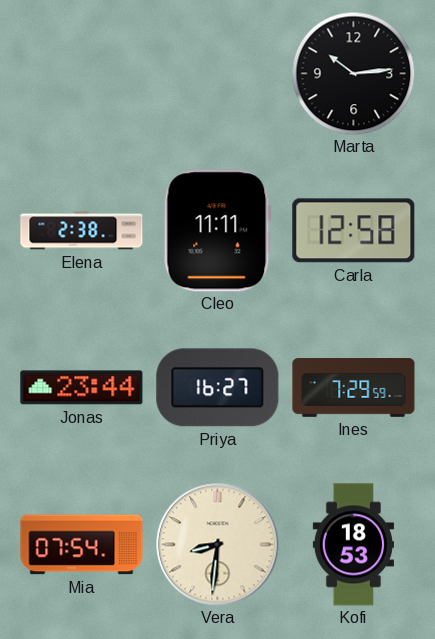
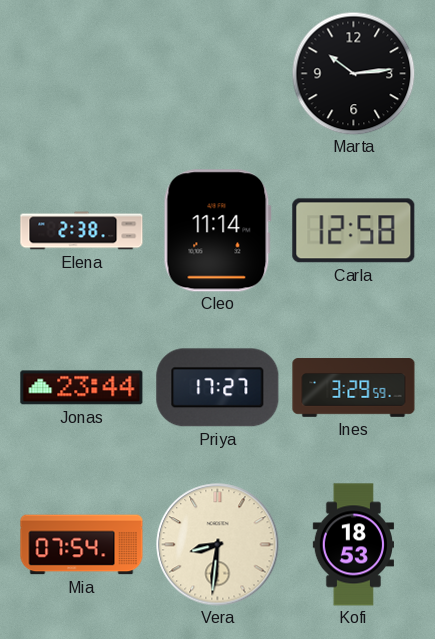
Cleo: 11:11 -> 11:14 (217, 231)
Priya: 16:27 -> 17:27 (218, 388)
Ines: 7:29 -> 3:29 (354, 388)
